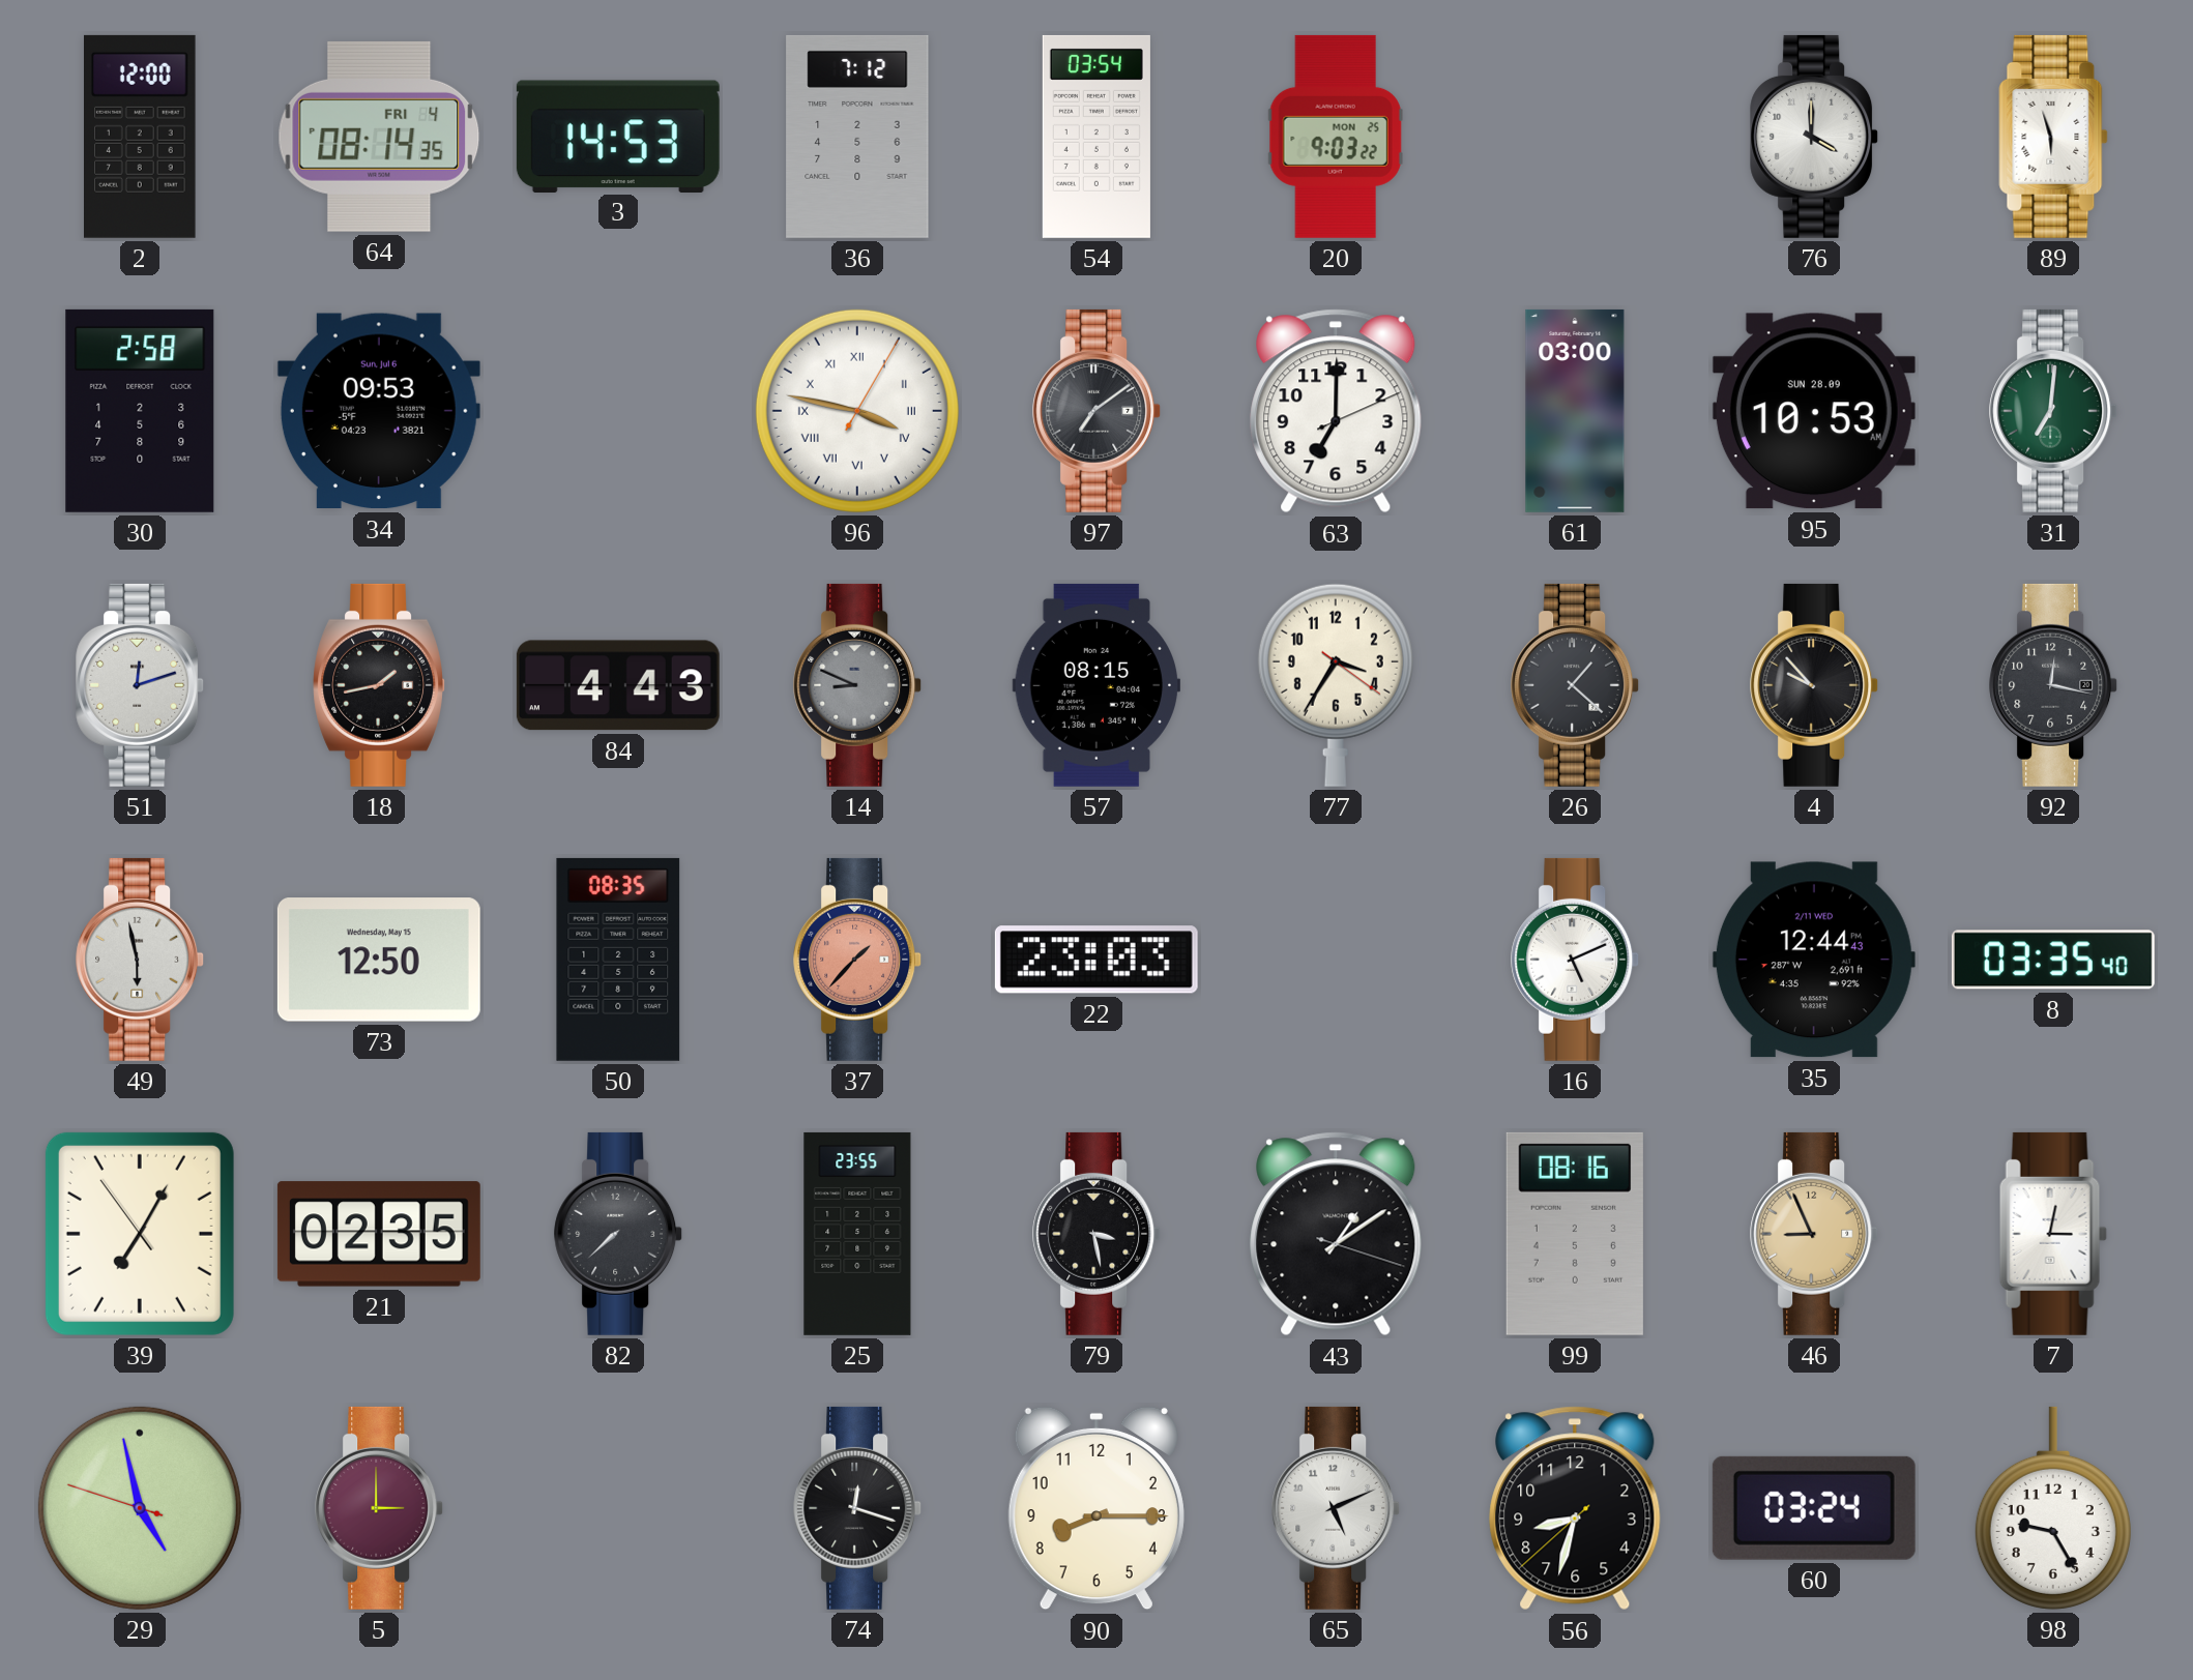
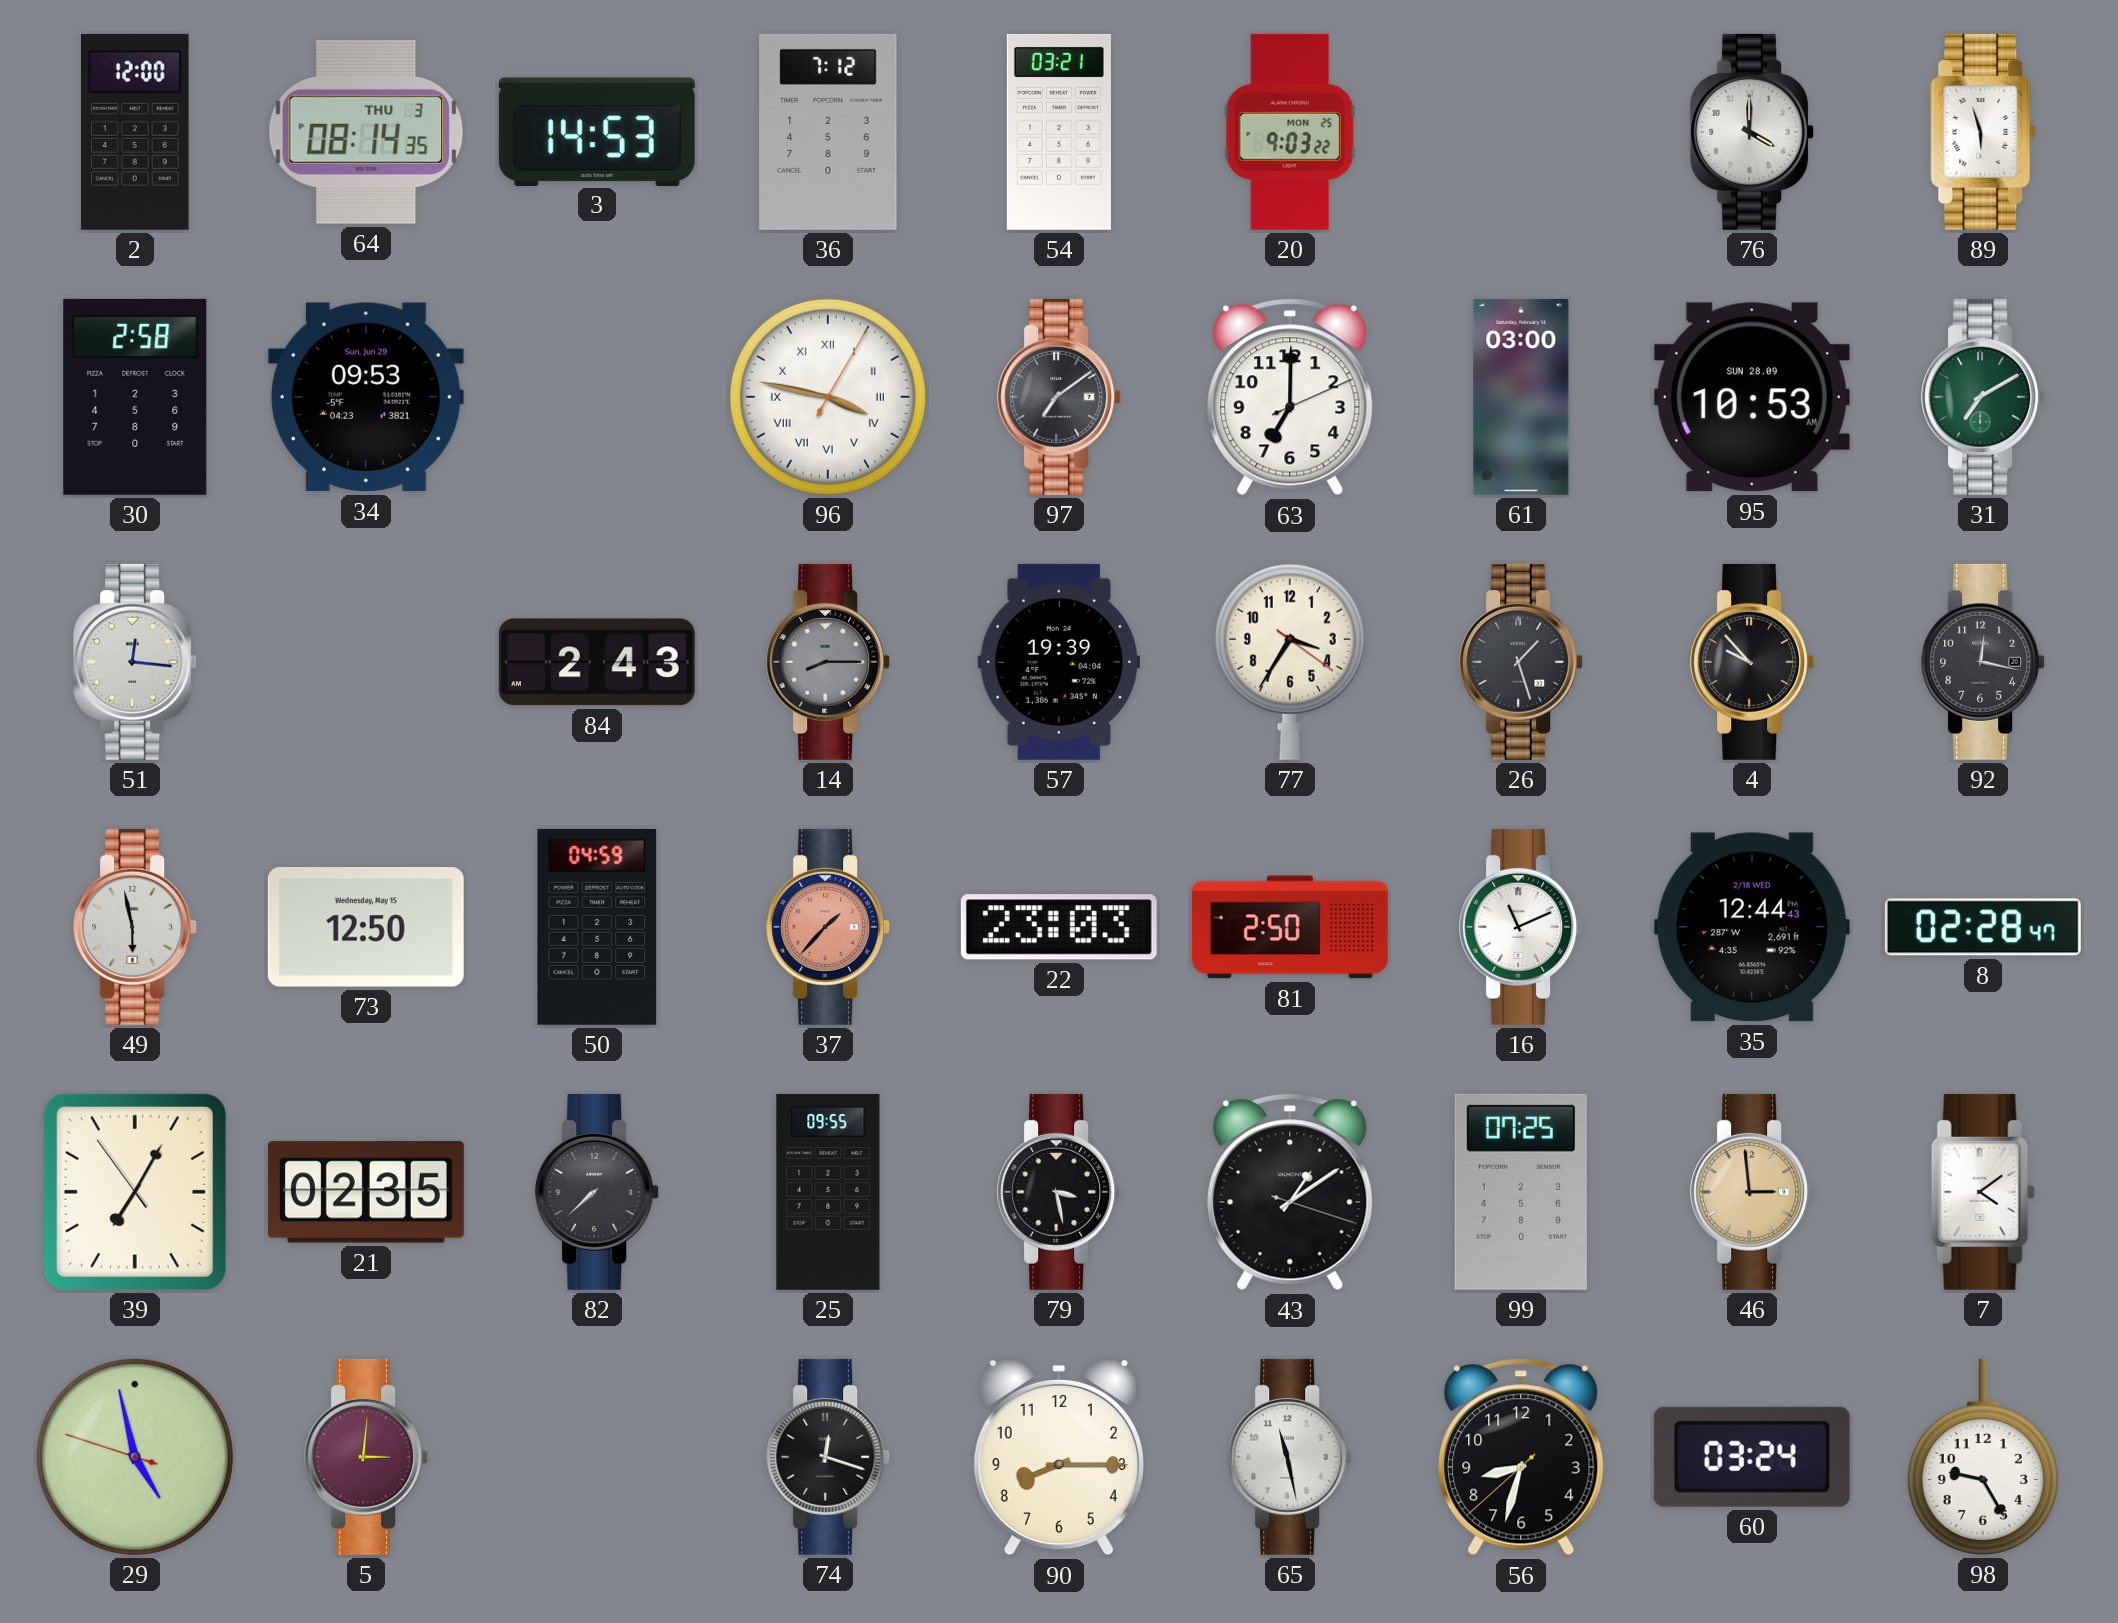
64 date: FRI 4 -> THU 3 (366, 132)
54: 03:54 -> 03:21 (1059, 132)
34 date: Sun, Jul 6 -> Sun, Jun 29 (366, 397)
31: 7:01 -> 7:10 (1984, 397)
51: 12:12 -> 12:16 (136, 662)
18: 1:43 -> none (379, 685)
84: 4:43 -> 2:43 (597, 662)
14: 8:49 -> 8:15 (829, 662)
57: 08:15 -> 19:39 (1058, 662)
26: 1:22 -> 1:27 (1522, 662)
50: 08:35 -> 04:59 (597, 927)
81: none -> 2:50 (1290, 927)
16: 5:11 -> 11:11 (1522, 927)
35 date: 2/11 WED -> 2/18 WED (1752, 927)
8: 03:35 -> 02:28 (1983, 927)
25: 23:55 -> 09:55 (828, 1192)
99: 08:16 -> 07:25 (1521, 1192)
46: 8:56 -> 2:59 (1753, 1192)
7: 3:02 -> 4:09 (1983, 1192)
5: 3:00 -> 3:01 (367, 1457)
65: 5:11 -> 11:28 (1291, 1457)
